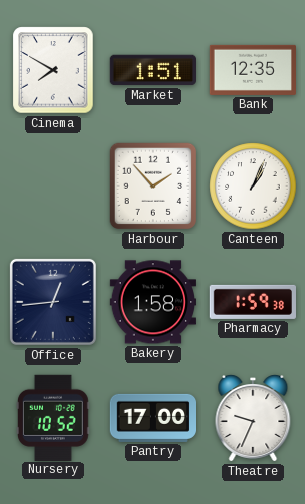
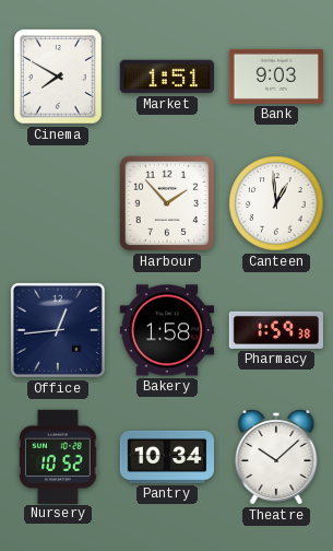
Bank: 12:35 -> 9:03 (275, 77)
Canteen: 1:04 -> 12:59 (276, 203)
Pantry: 17:00 -> 10:34 (166, 457)
Theatre: 9:34 -> 10:08 (276, 457)
